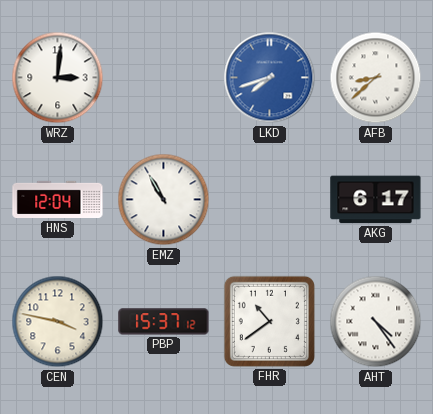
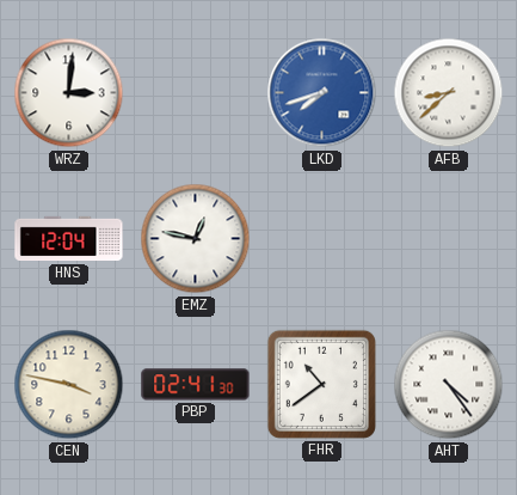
EMZ: 10:55 -> 12:47 (196, 239)
AKG: 6:17 -> none (376, 200)
PBP: 15:37 -> 02:41 (196, 385)
